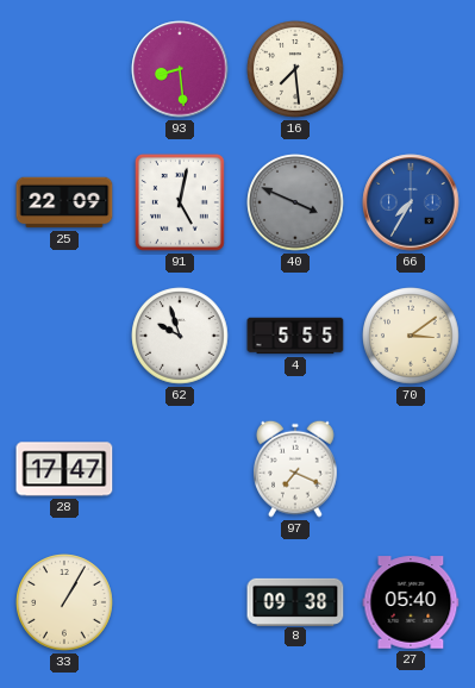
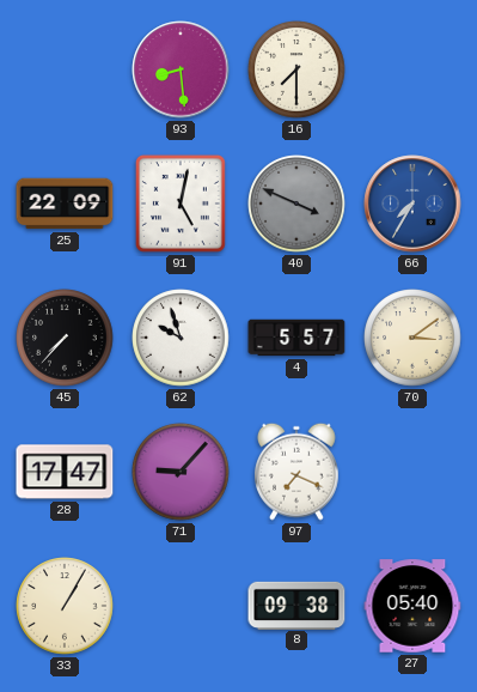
16: 7:29 -> 7:30 (296, 69)
45: none -> 7:37 (65, 338)
4: 5:55 -> 5:57 (296, 338)
71: none -> 9:07 (181, 472)
